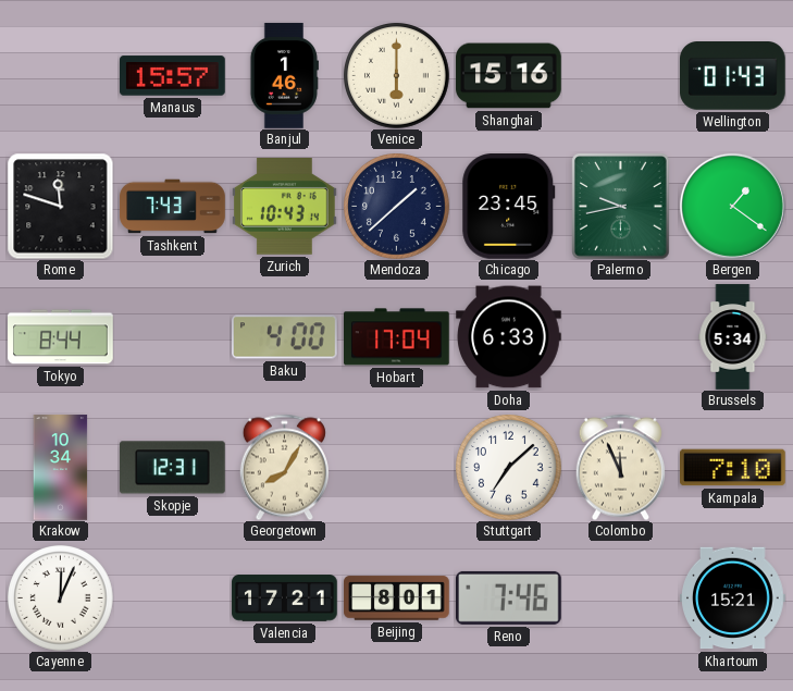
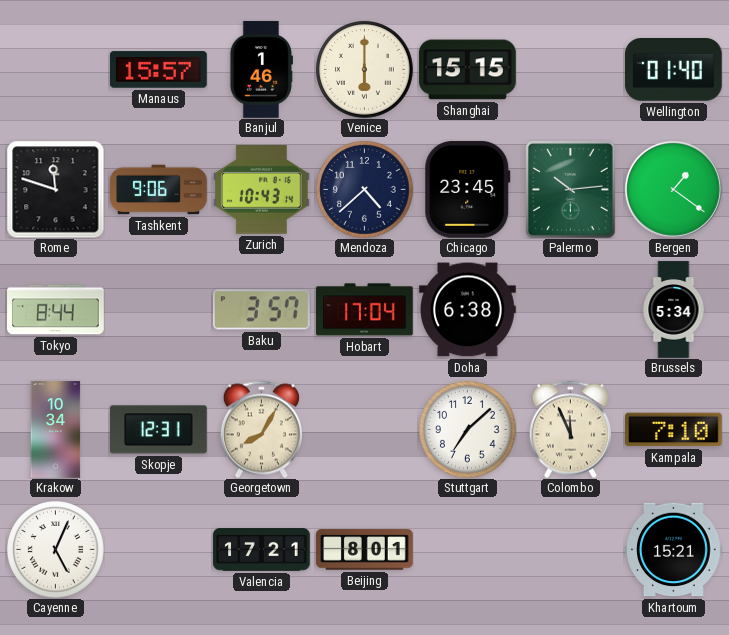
Shanghai: 15:16 -> 15:15 (468, 70)
Wellington: 01:43 -> 01:40 (674, 70)
Tashkent: 7:43 -> 9:06 (159, 190)
Mendoza: 1:38 -> 4:38 (365, 190)
Palermo: 9:43 -> 10:14 (571, 189)
Baku: 4:00 -> 3:57 (262, 310)
Doha: 6:33 -> 6:38 (468, 310)
Cayenne: 12:04 -> 5:04 (56, 550)
Reno: 7:46 -> none (509, 597)
